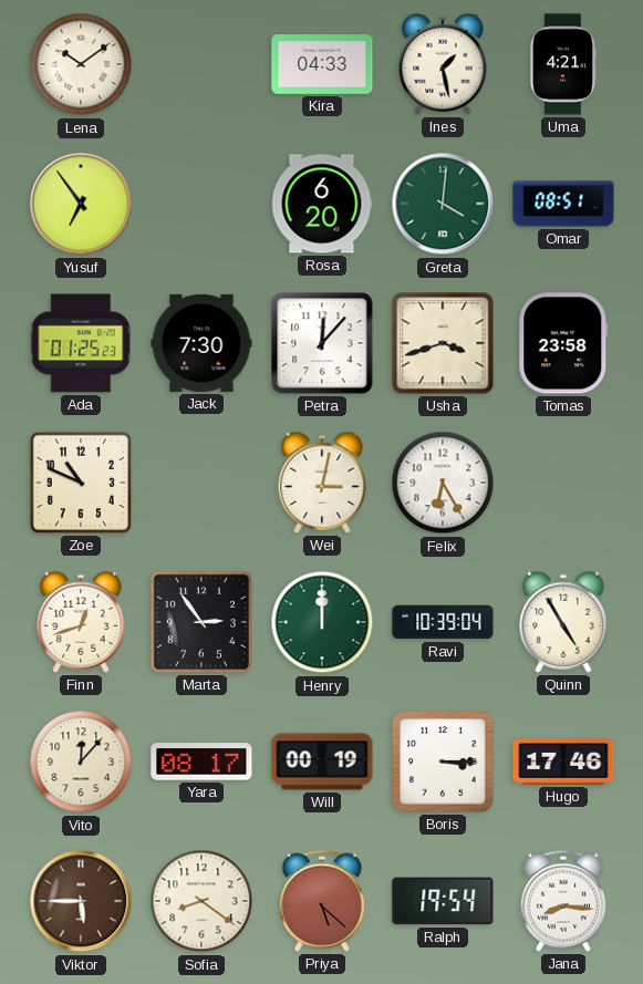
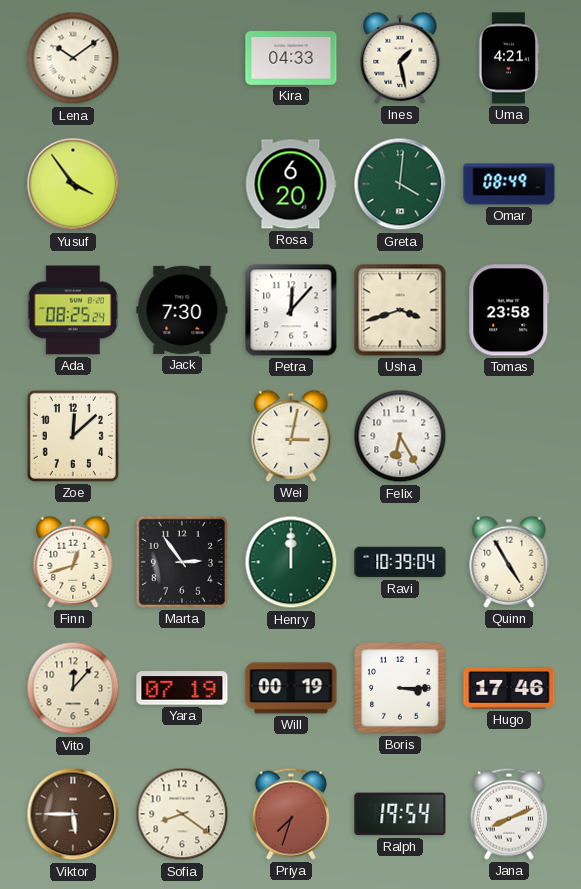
Yusuf: 6:54 -> 3:54 (73, 184)
Omar: 08:51 -> 08:49 (509, 184)
Ada: 01:25 -> 08:25 (73, 310)
Zoe: 10:49 -> 12:08 (73, 436)
Yara: 08:17 -> 07:19 (182, 688)
Priya: 5:22 -> 7:33 (291, 814)
Jana: 8:16 -> 8:11 (509, 814)
